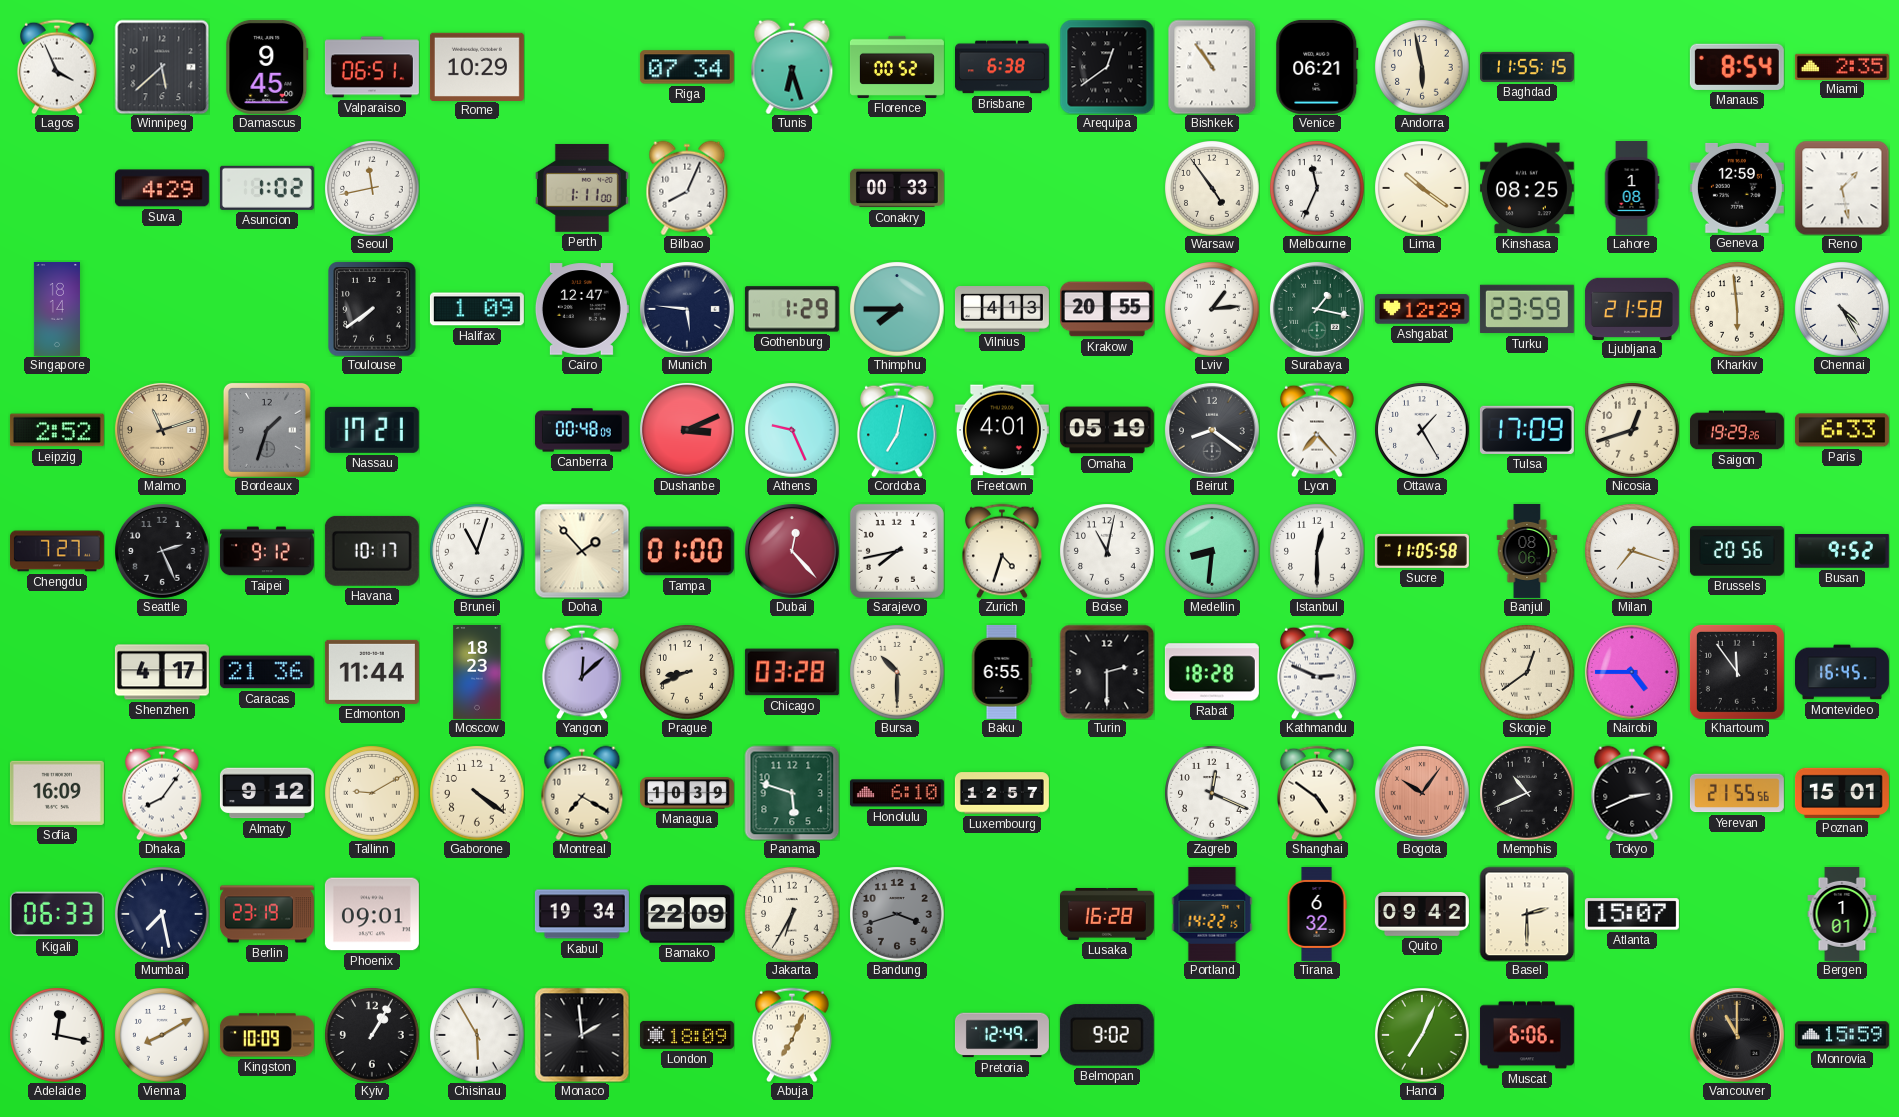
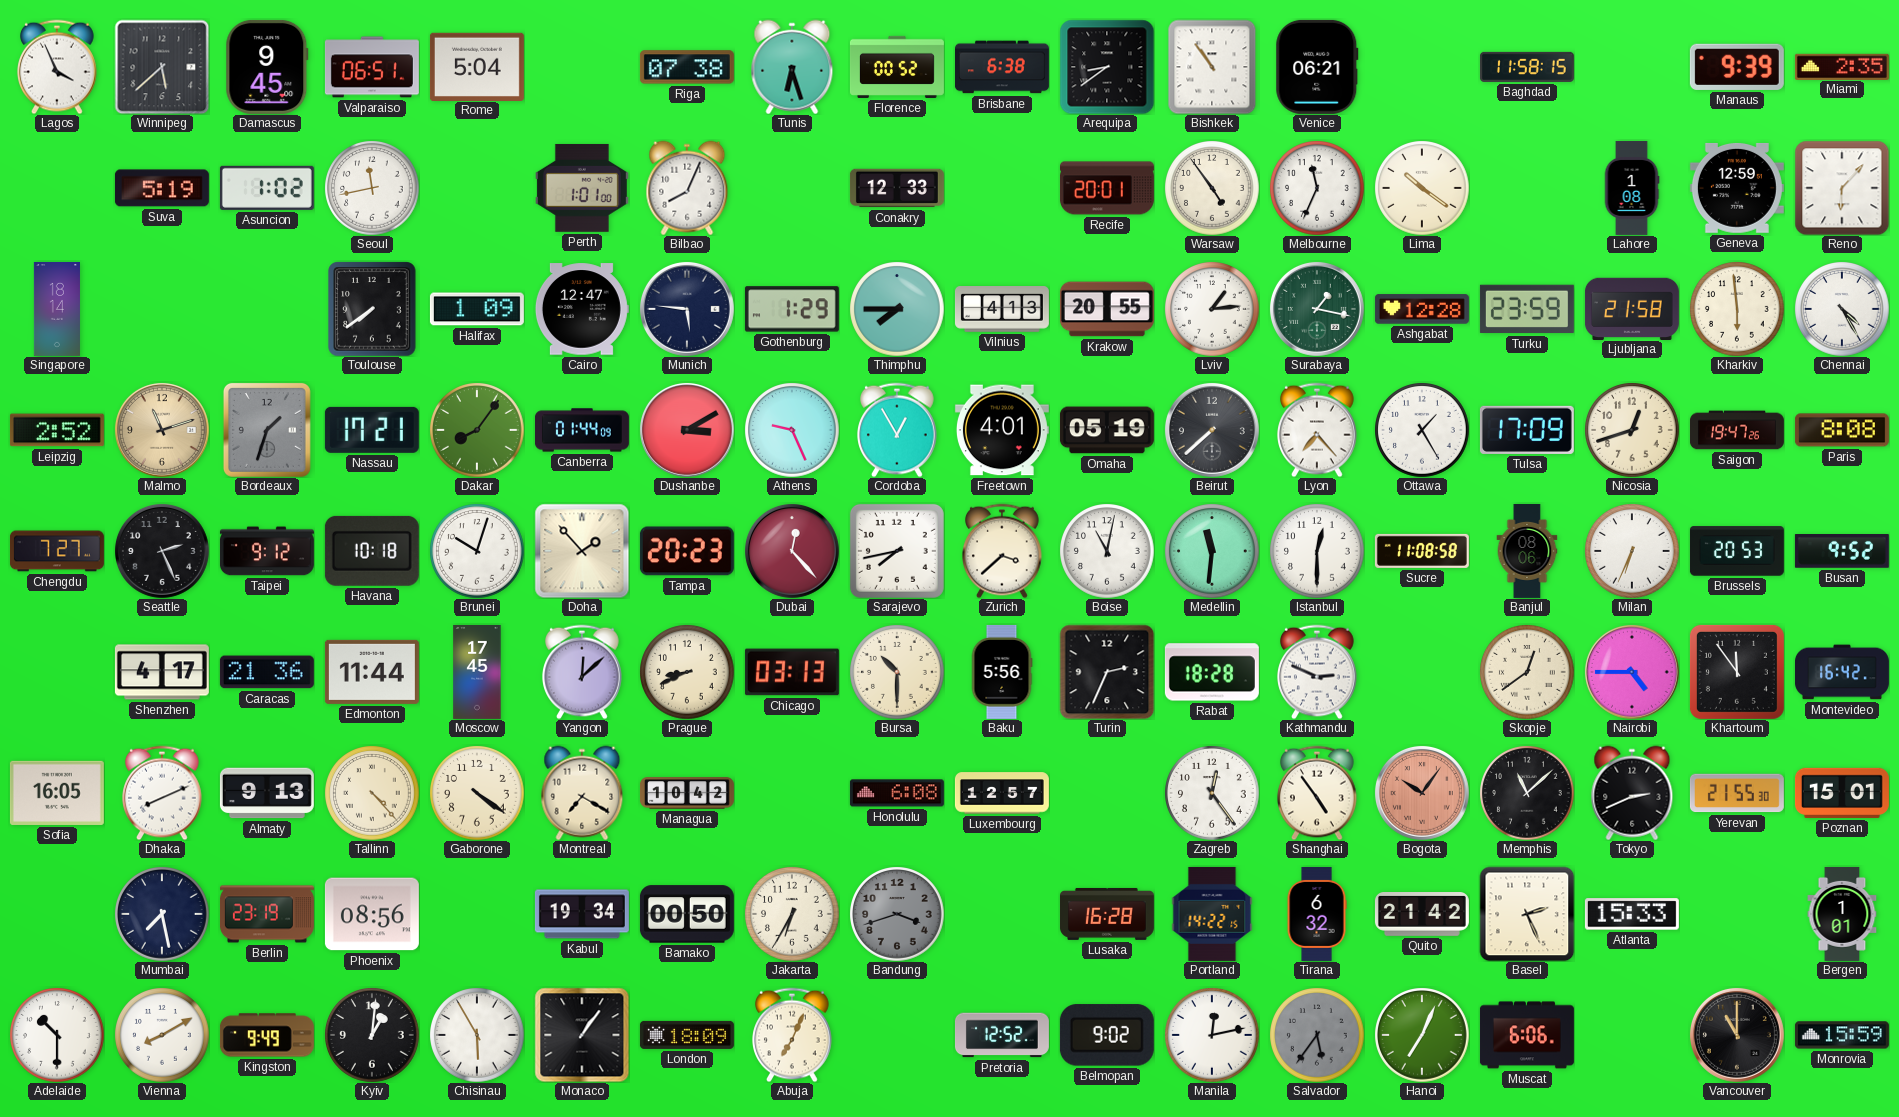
Rome: 10:29 -> 5:04 (477, 66)
Riga: 07:34 -> 07:38 (687, 67)
Arequipa: 12:39 -> 8:39 (1107, 67)
Andorra: 5:58 -> none (1422, 67)
Baghdad: 11:55 -> 11:58 (1527, 67)
Manaus: 8:54 -> 9:39 (1737, 67)
Suva: 4:29 -> 5:19 (162, 188)
Perth: 1:11 -> 1:01 (582, 188)
Conakry: 00:33 -> 12:33 (897, 188)
Recife: none -> 20:01 (1107, 188)
Kinshasa: 08:25 -> none (1527, 188)
Reno: 1:28 -> 6:07 (1842, 188)
Ashgabat: 12:29 -> 12:28 (1422, 309)
Dakar: none -> 8:06 (477, 430)
Canberra: 00:48 -> 01:44 (582, 430)
Dushanbe: 3:11 -> 3:10 (687, 430)
Cordoba: 7:02 -> 12:55 (898, 430)
Beirut: 8:21 -> 7:38 (1212, 430)
Saigon: 19:29 -> 19:47 (1737, 430)
Paris: 6:33 -> 8:08 (1842, 430)
Havana: 10:17 -> 10:18 (372, 551)
Brunei: 11:03 -> 10:03 (477, 551)
Tampa: 01:00 -> 20:23 (687, 551)
Zurich: 4:33 -> 3:38 (1003, 551)
Medellin: 8:31 -> 11:31 (1212, 551)
Sucre: 11:05 -> 11:08 (1422, 551)
Milan: 7:18 -> 6:34 (1632, 551)
Brussels: 20:56 -> 20:53 (1737, 551)
Moscow: 18:23 -> 17:45 (477, 672)
Chicago: 03:28 -> 03:13 (792, 672)
Baku: 6:55 -> 5:56 (1002, 672)
Turin: 2:30 -> 2:34 (1107, 672)
Montevideo: 16:45 -> 16:42 (1842, 672)
Sofia: 16:09 -> 16:05 (57, 793)
Dhaka: 8:06 -> 8:11 (163, 793)
Almaty: 9:12 -> 9:13 (267, 793)
Tallinn: 9:10 -> 4:23 (372, 793)
Managua: 10:39 -> 10:42 (687, 793)
Panama: 5:48 -> none (792, 793)
Honolulu: 6:10 -> 6:08 (897, 793)
Zagreb: 12:19 -> 12:24 (1212, 793)
Shanghai: 4:51 -> 4:54 (1318, 793)
Memphis: 10:41 -> 11:08 (1527, 793)
Yerevan: 21:55:56 -> 21:55:30 (1737, 793)
Kigali: 06:33 -> none (57, 914)
Phoenix: 09:01 -> 08:56 (372, 914)
Bamako: 22:09 -> 00:50 (687, 914)
Quito: 09:42 -> 21:42 (1422, 915)
Basel: 2:30 -> 2:26 (1527, 914)
Atlanta: 15:07 -> 15:33 (1632, 914)
Adelaide: 12:17 -> 10:30 (57, 1035)
Kingston: 10:09 -> 9:49 (267, 1035)
Kyiv: 1:05 -> 1:01 (372, 1035)
Monaco: 1:59 -> 1:06 (582, 1035)
Pretoria: 12:49 -> 12:52 (1002, 1035)
Manila: none -> 12:13 (1212, 1035)
Salvador: none -> 5:36 (1317, 1035)
